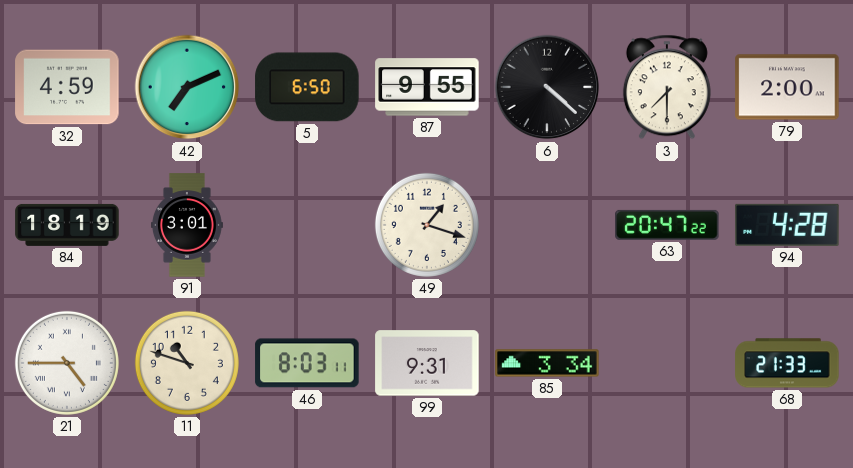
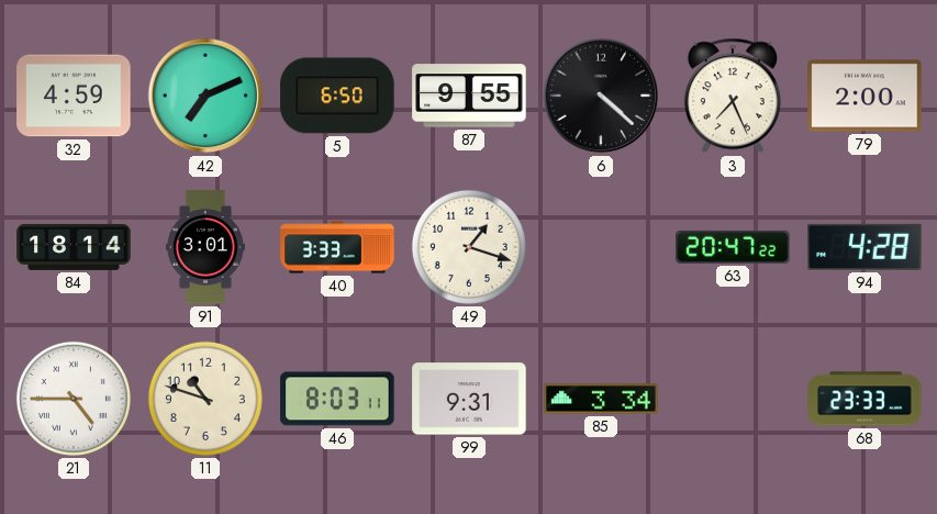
3: 7:30 -> 7:26 (733, 96)
84: 18:19 -> 18:14 (74, 247)
40: none -> 3:33 (337, 247)
68: 21:33 -> 23:33 (865, 399)
